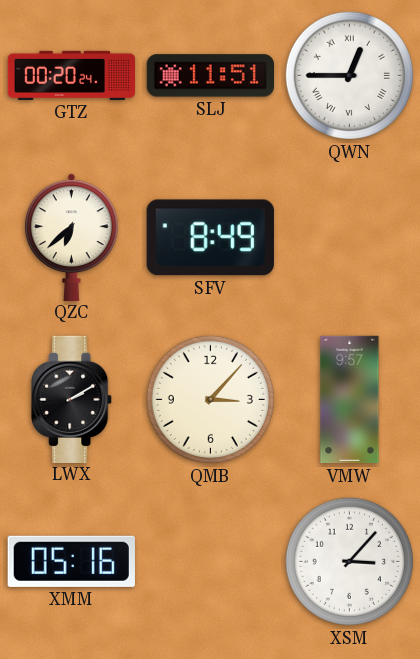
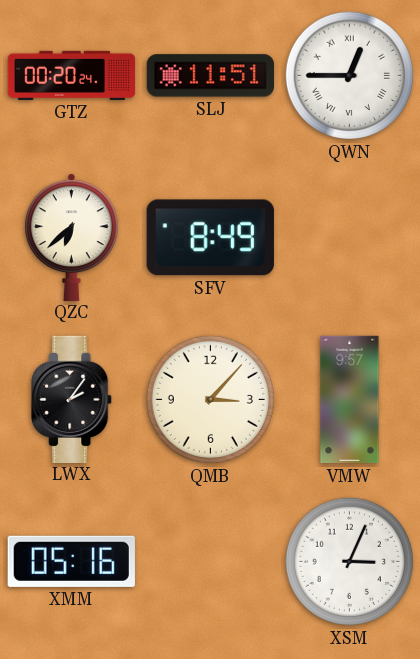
LWX: 2:10 -> 2:06 (72, 399)
XSM: 3:07 -> 3:04 (349, 561)
